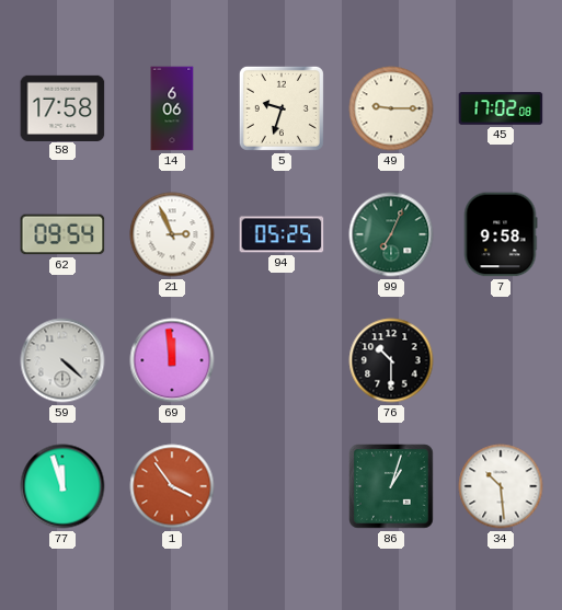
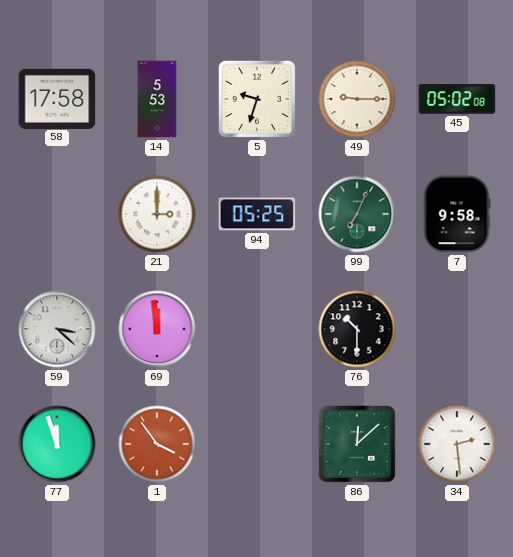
14: 6:06 -> 5:53 (157, 99)
45: 17:02 -> 05:02 (457, 99)
62: 09:54 -> none (62, 234)
21: 2:56 -> 3:00 (157, 214)
59: 4:22 -> 3:22 (57, 329)
86: 1:03 -> 12:08 (357, 444)
34: 10:29 -> 2:29 (457, 444)
